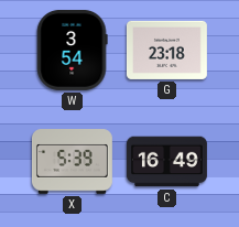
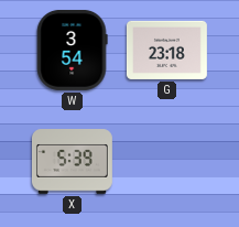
C: 16:49 -> none (166, 162)
